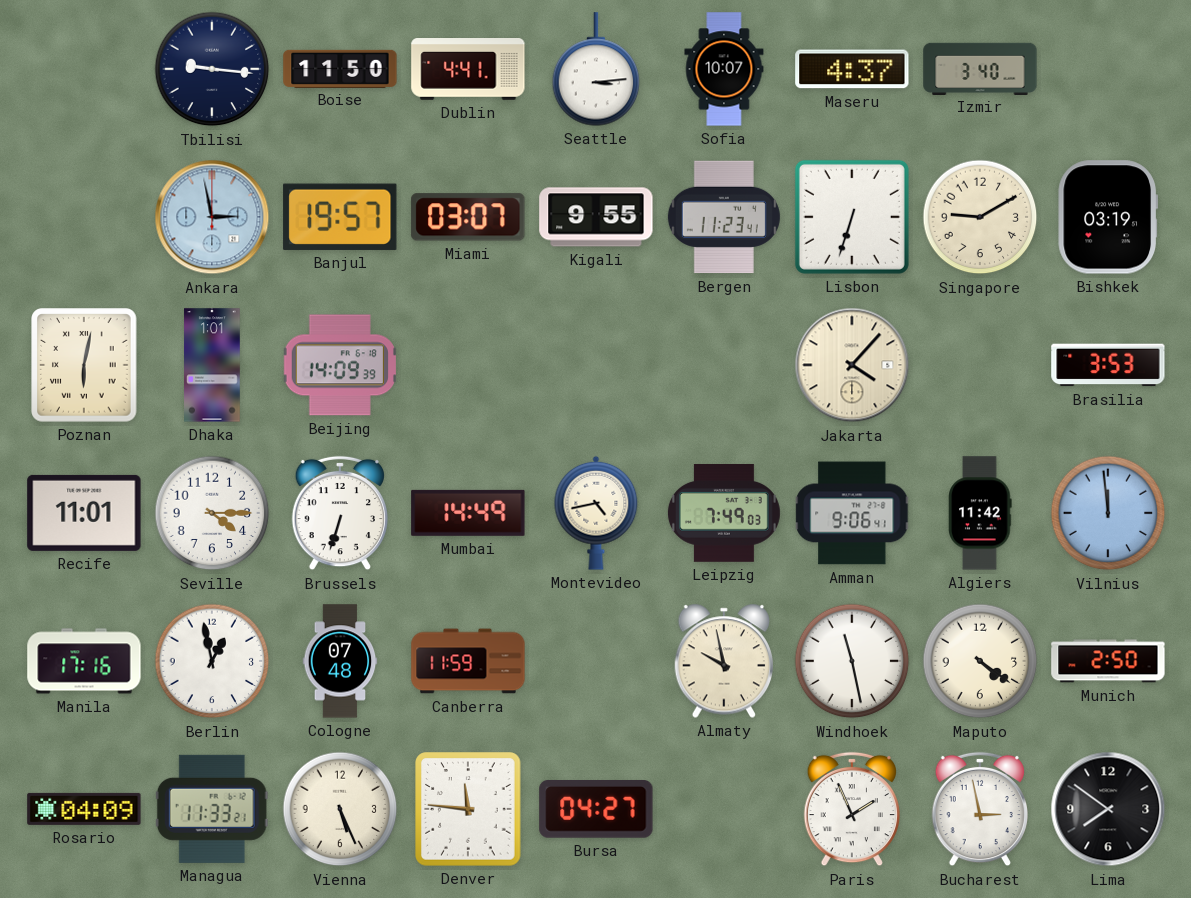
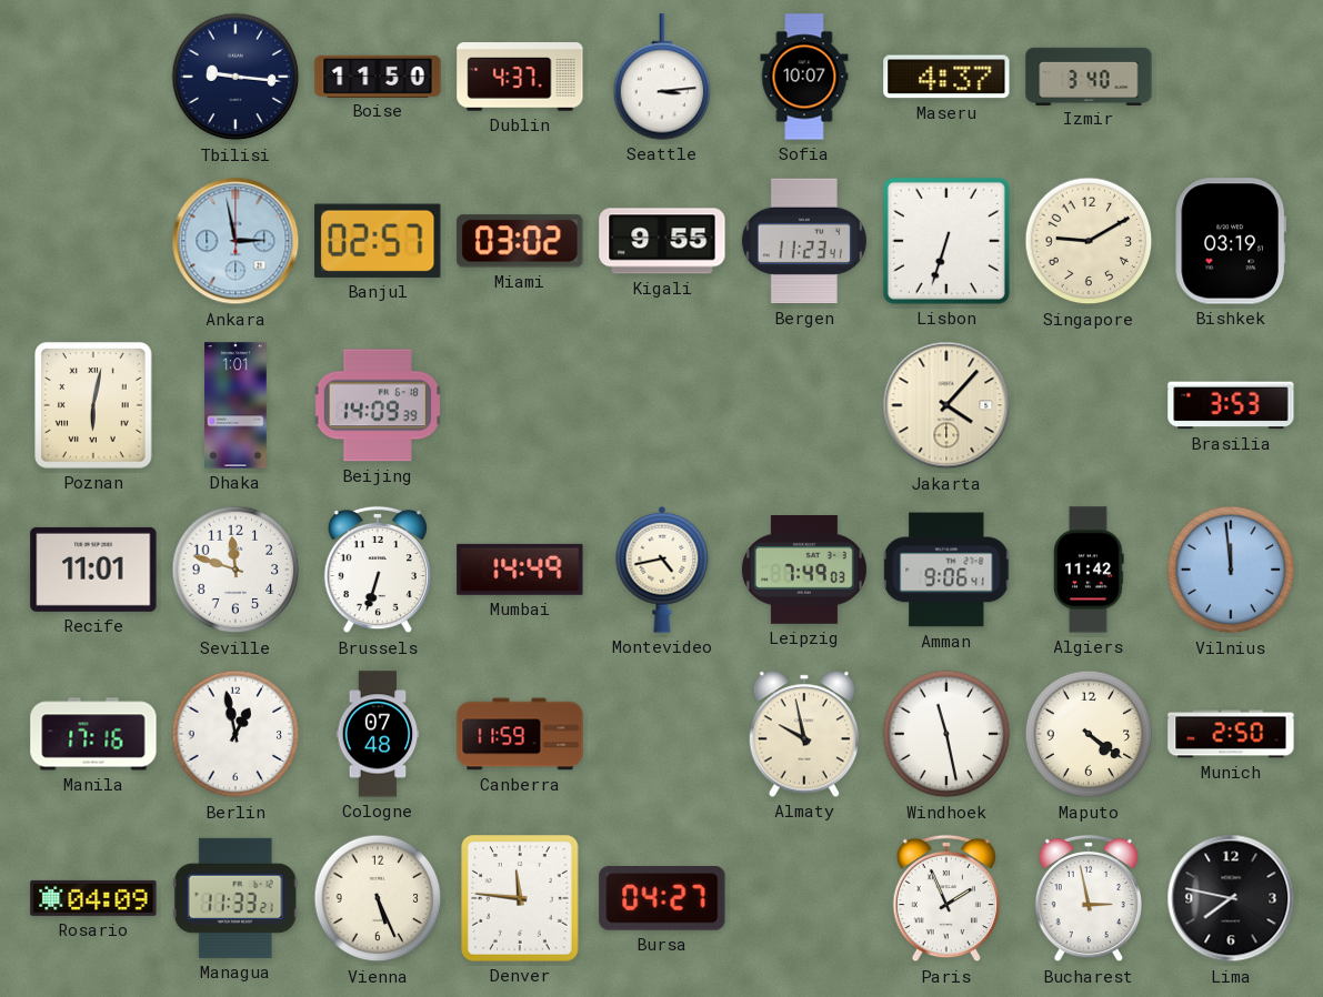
Dublin: 4:41 -> 4:37 (520, 78)
Banjul: 19:57 -> 02:57 (378, 241)
Miami: 03:07 -> 03:02 (520, 241)
Seville: 4:15 -> 11:48 (235, 570)
Lima: 7:51 -> 7:47 (1231, 898)
